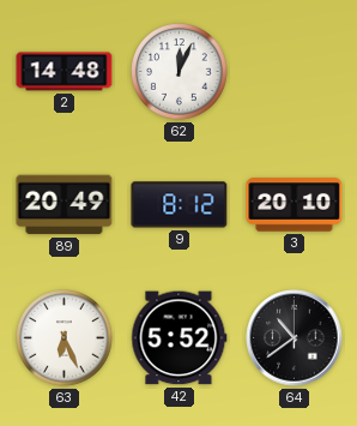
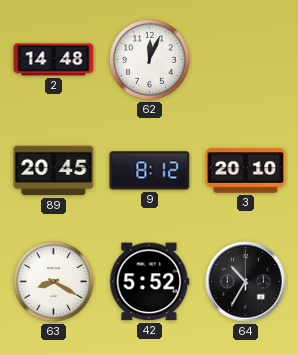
89: 20:49 -> 20:45 (54, 171)
63: 6:26 -> 8:20 (54, 282)
64: 10:39 -> 10:35 (246, 282)
